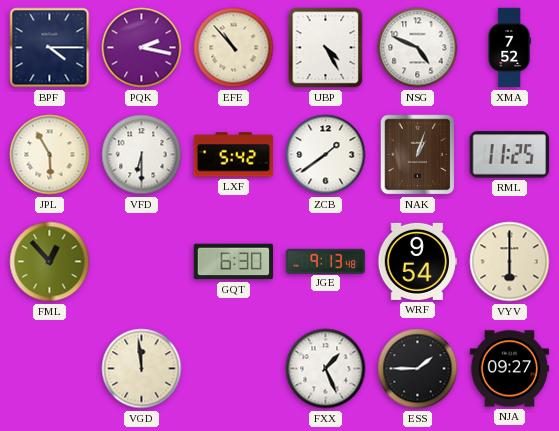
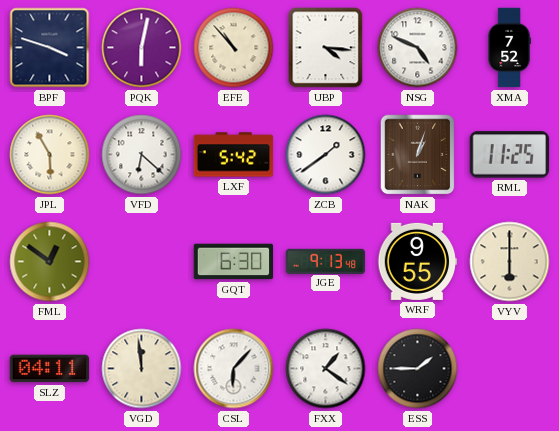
BPF: 4:15 -> 3:48 (50, 48)
PQK: 2:17 -> 6:02 (142, 48)
UBP: 4:25 -> 4:16 (326, 48)
VFD: 6:30 -> 6:22 (142, 155)
FML: 12:53 -> 12:51 (50, 262)
WRF: 9:54 -> 9:55 (418, 261)
SLZ: none -> 04:11 (50, 369)
CSL: none -> 6:07 (234, 369)
FXX: 1:26 -> 1:21 (326, 369)
NJA: 09:27 -> none (510, 369)
